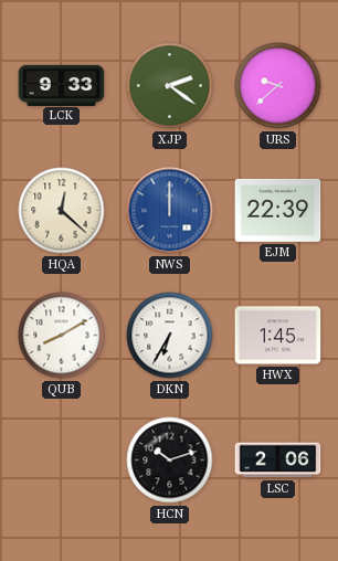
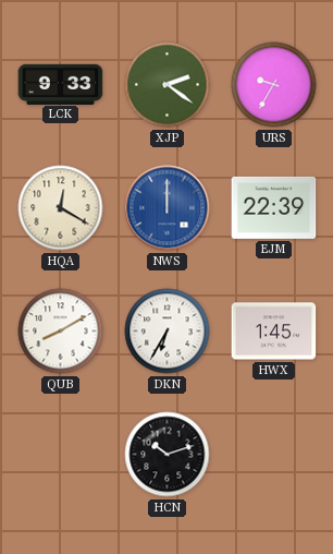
URS: 9:38 -> 9:35 (274, 85)
HQA: 12:22 -> 12:20 (61, 208)
LSC: 2:06 -> none (278, 461)
